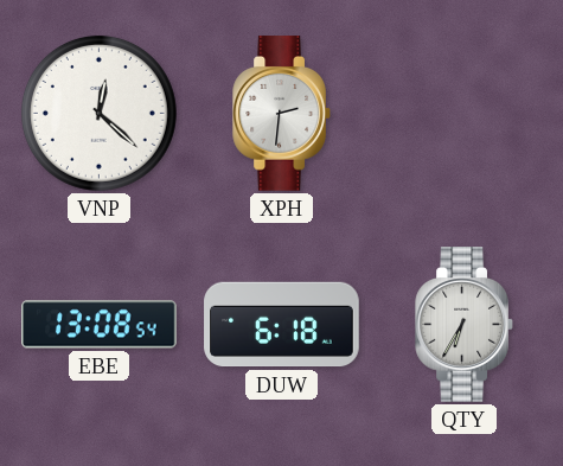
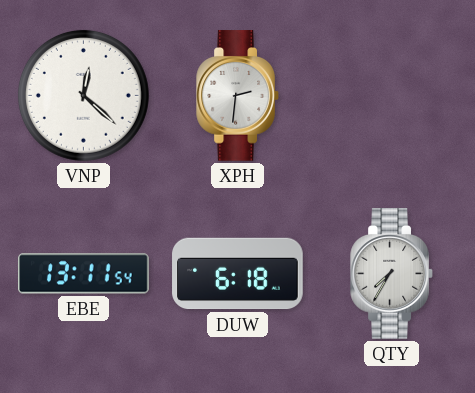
EBE: 13:08 -> 13:11 (84, 274)
QTY: 6:35 -> 7:35 (392, 274)
